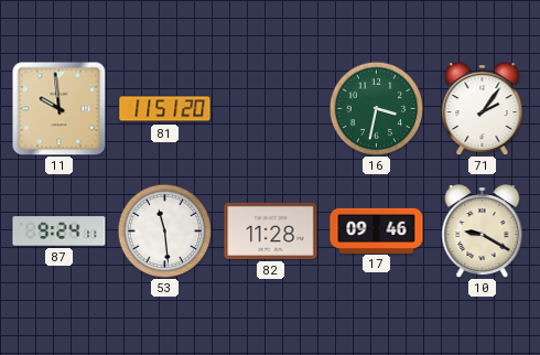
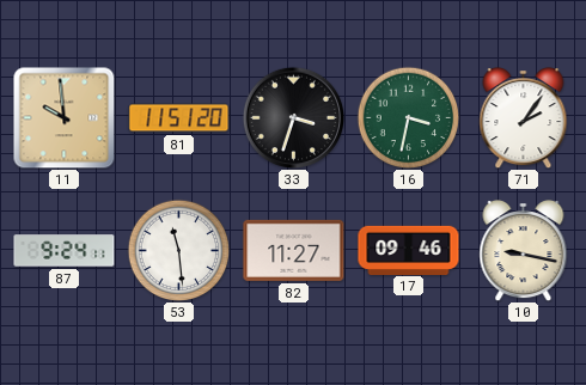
33: none -> 3:33 (293, 117)
82: 11:28 -> 11:27 (294, 250)
10: 9:20 -> 9:17 (524, 251)
